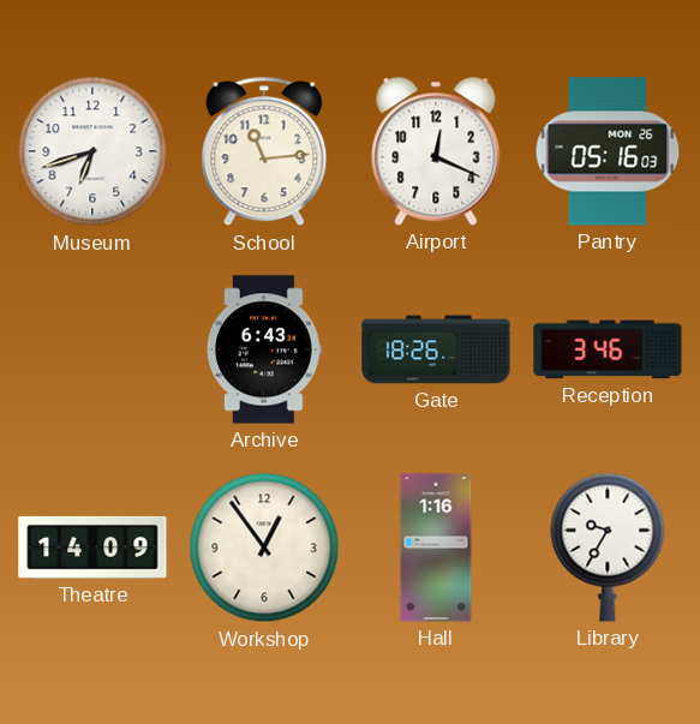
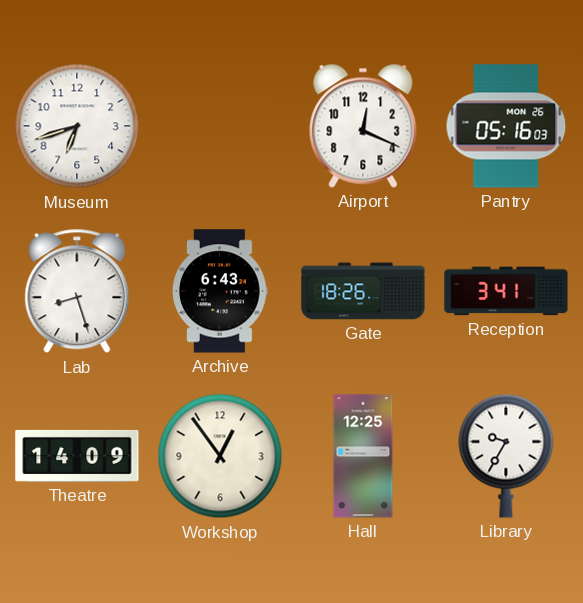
School: 11:14 -> none (264, 151)
Lab: none -> 8:27 (77, 291)
Reception: 3:46 -> 3:41 (506, 291)
Hall: 1:16 -> 12:25 (363, 456)
